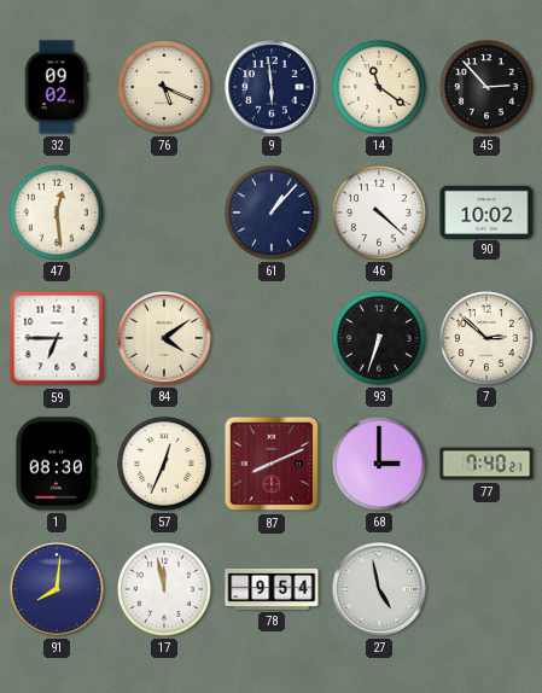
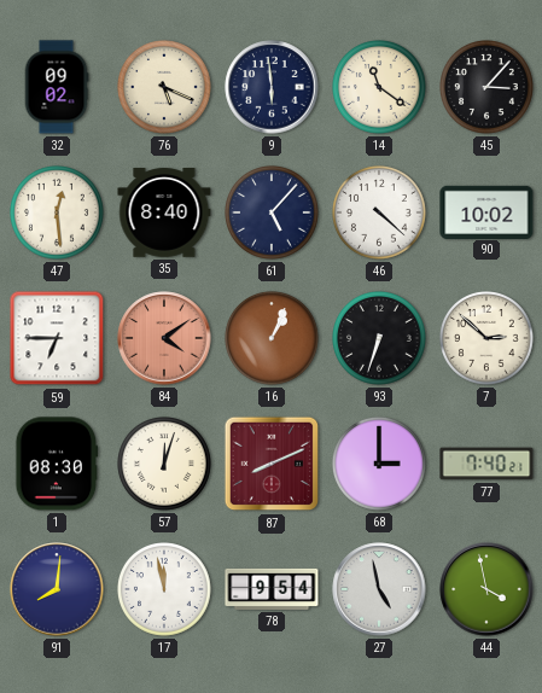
45: 2:53 -> 3:07 (488, 88)
35: none -> 8:40 (164, 214)
61: 1:07 -> 5:07 (273, 214)
84 dial: cream -> salmon (164, 338)
16: none -> 1:04 (273, 339)
57: 12:34 -> 12:03 (165, 465)
44: none -> 3:58 (486, 589)
